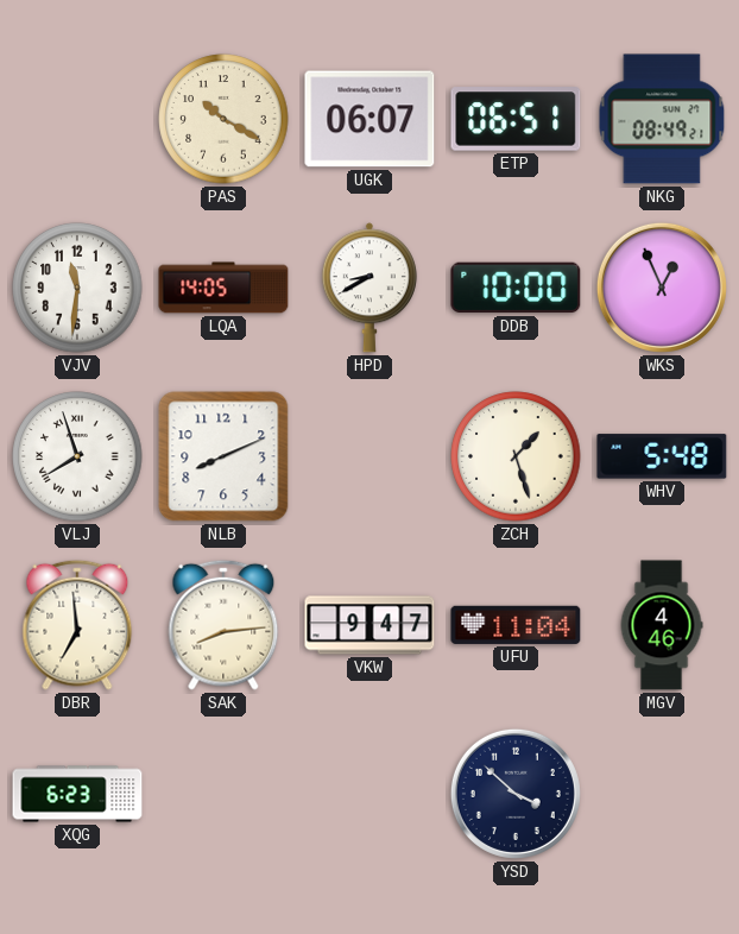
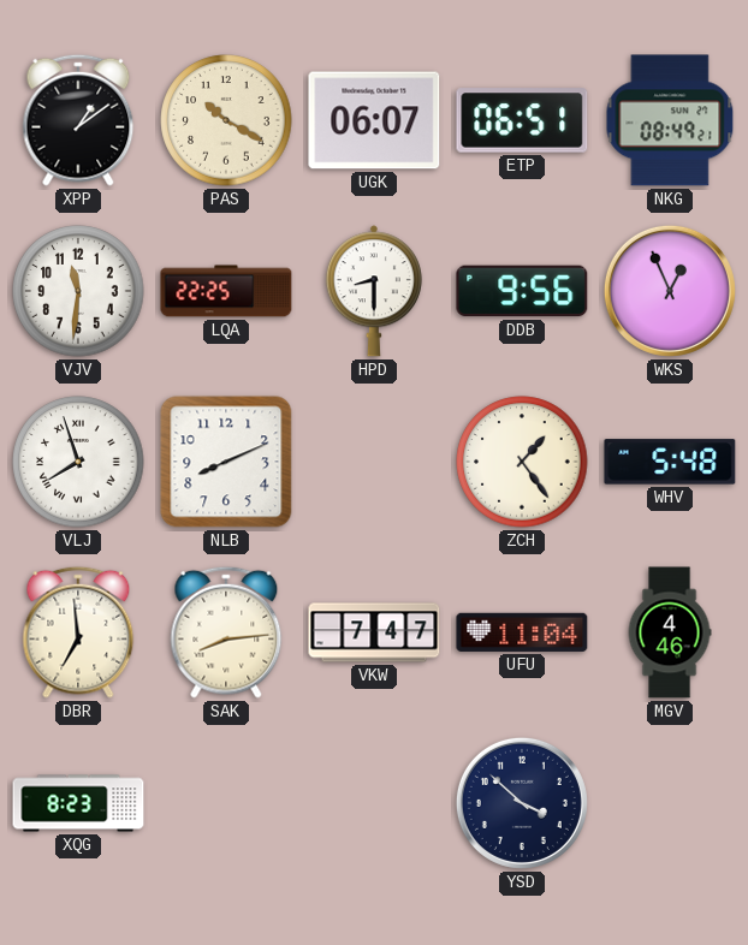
XPP: none -> 1:09 (78, 120)
LQA: 14:05 -> 22:25 (226, 291)
HPD: 8:40 -> 8:30 (374, 291)
DDB: 10:00 -> 9:56 (522, 291)
ZCH: 1:27 -> 1:24 (522, 462)
VKW: 9:47 -> 7:47 (374, 632)
XQG: 6:23 -> 8:23 (78, 803)
